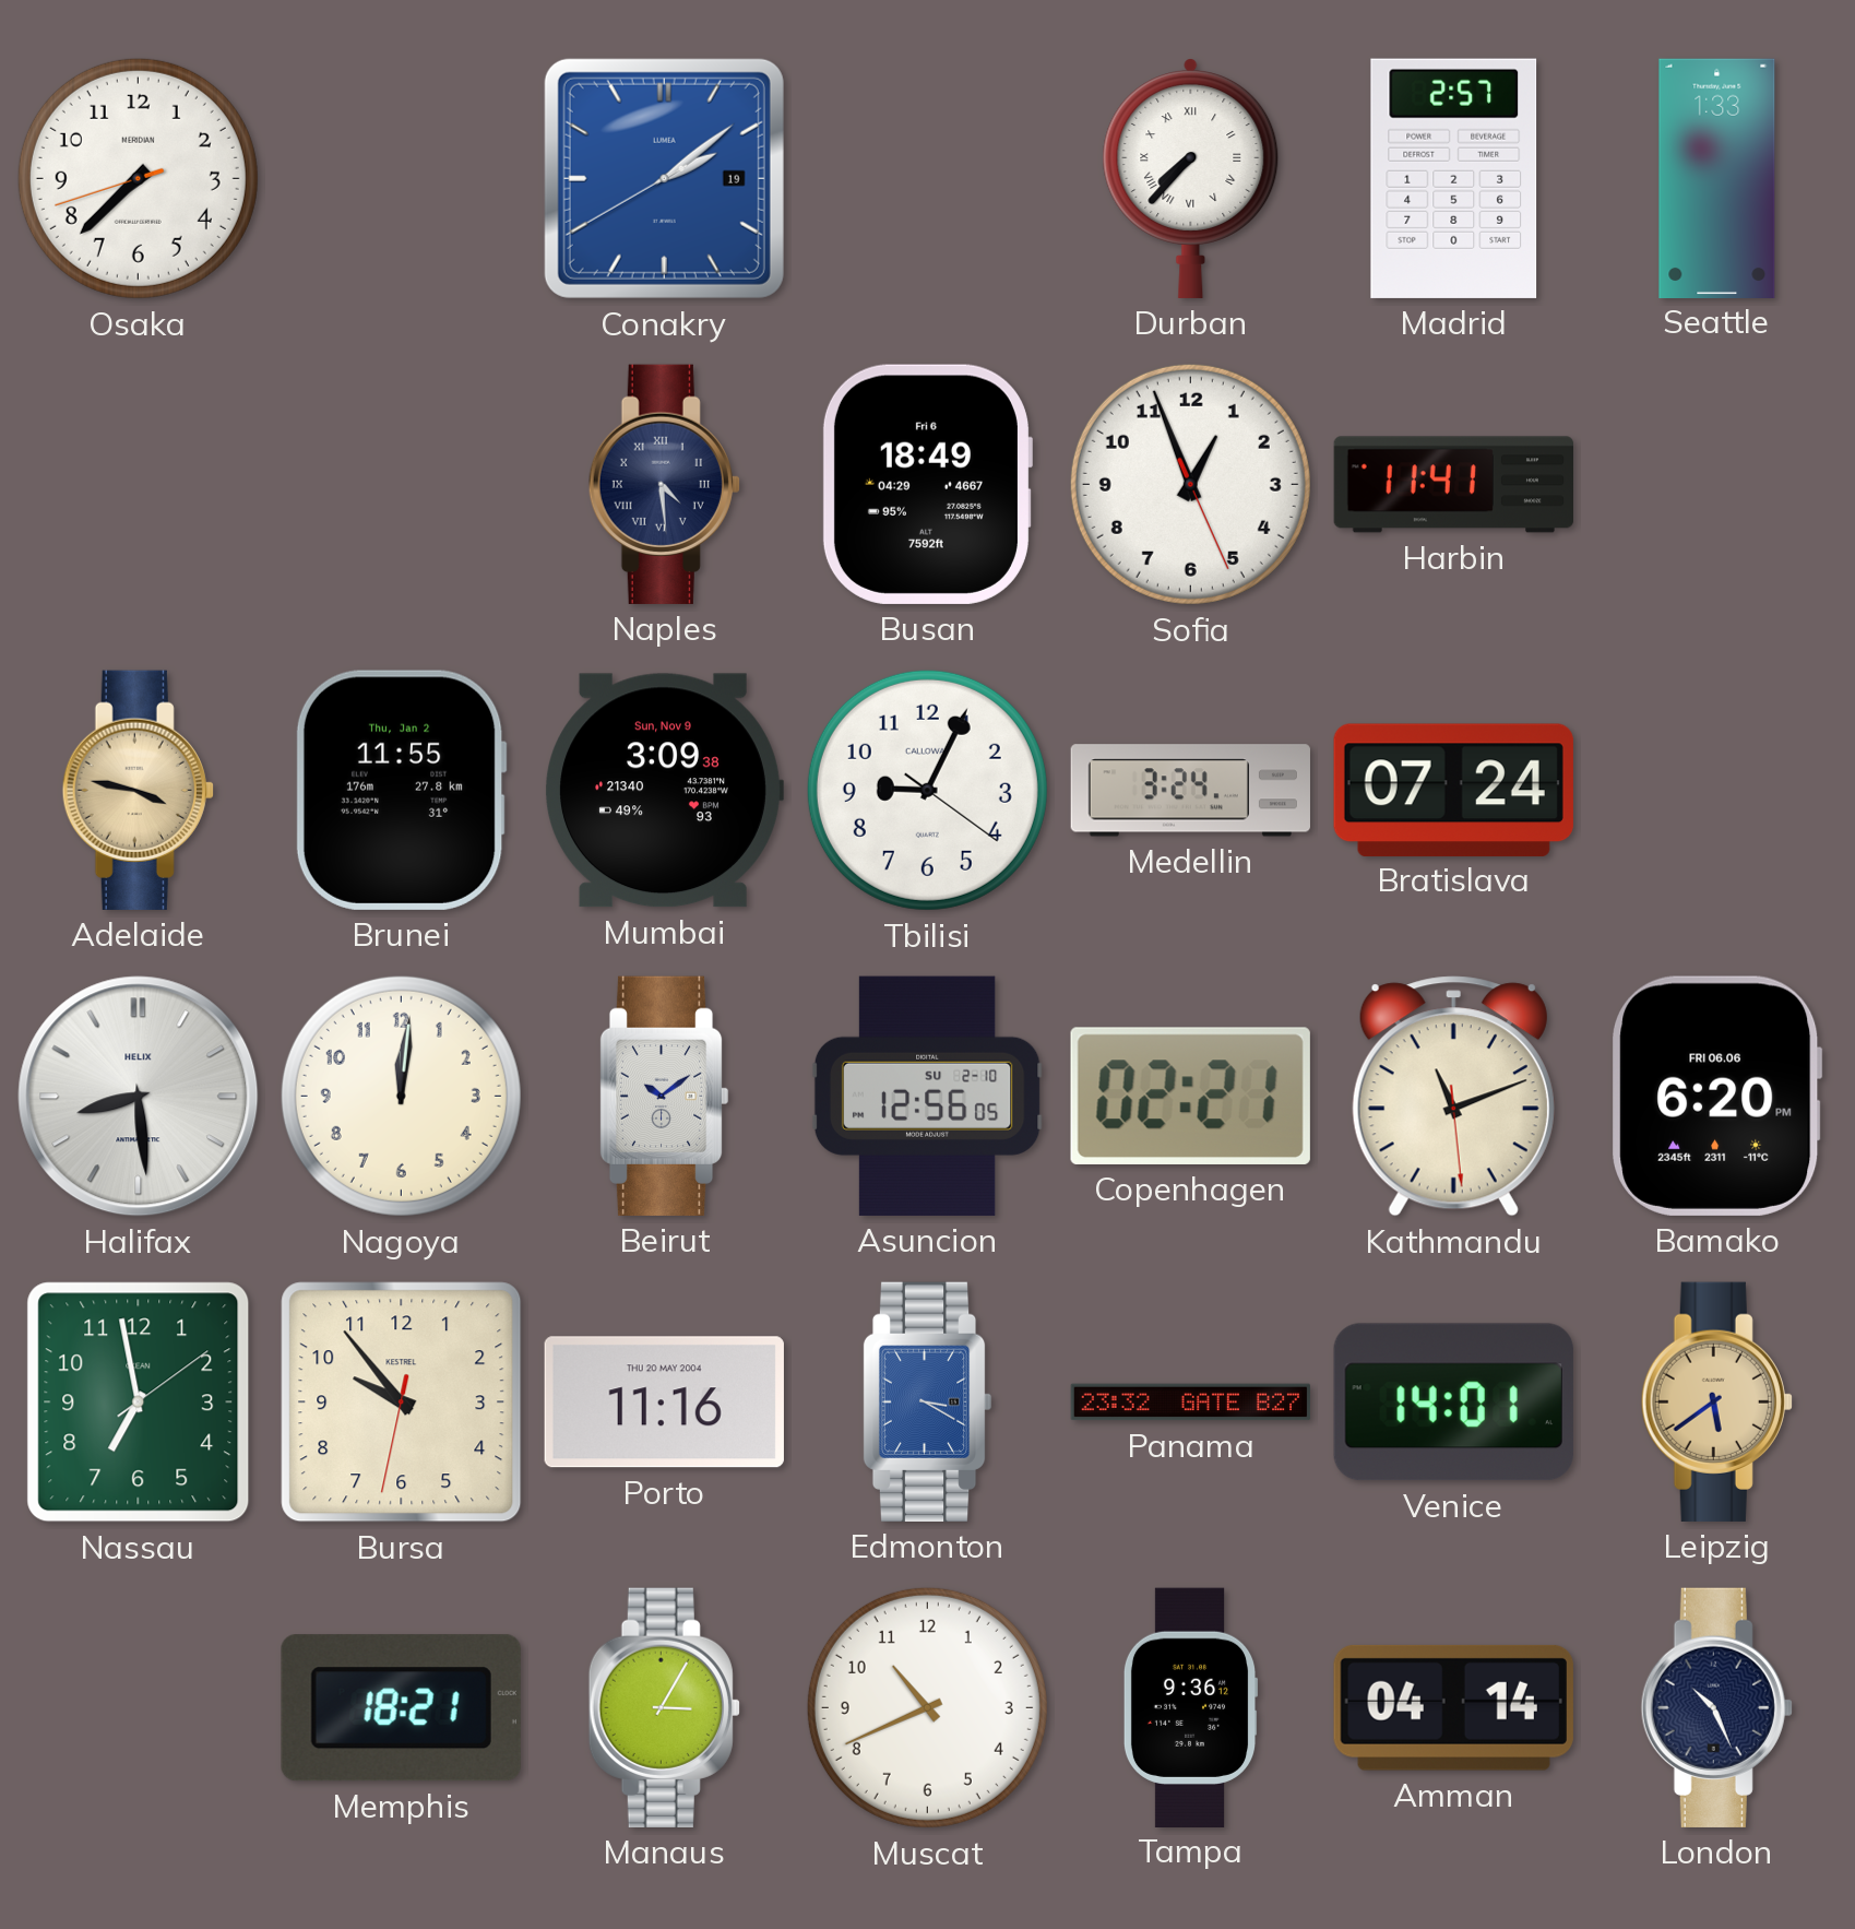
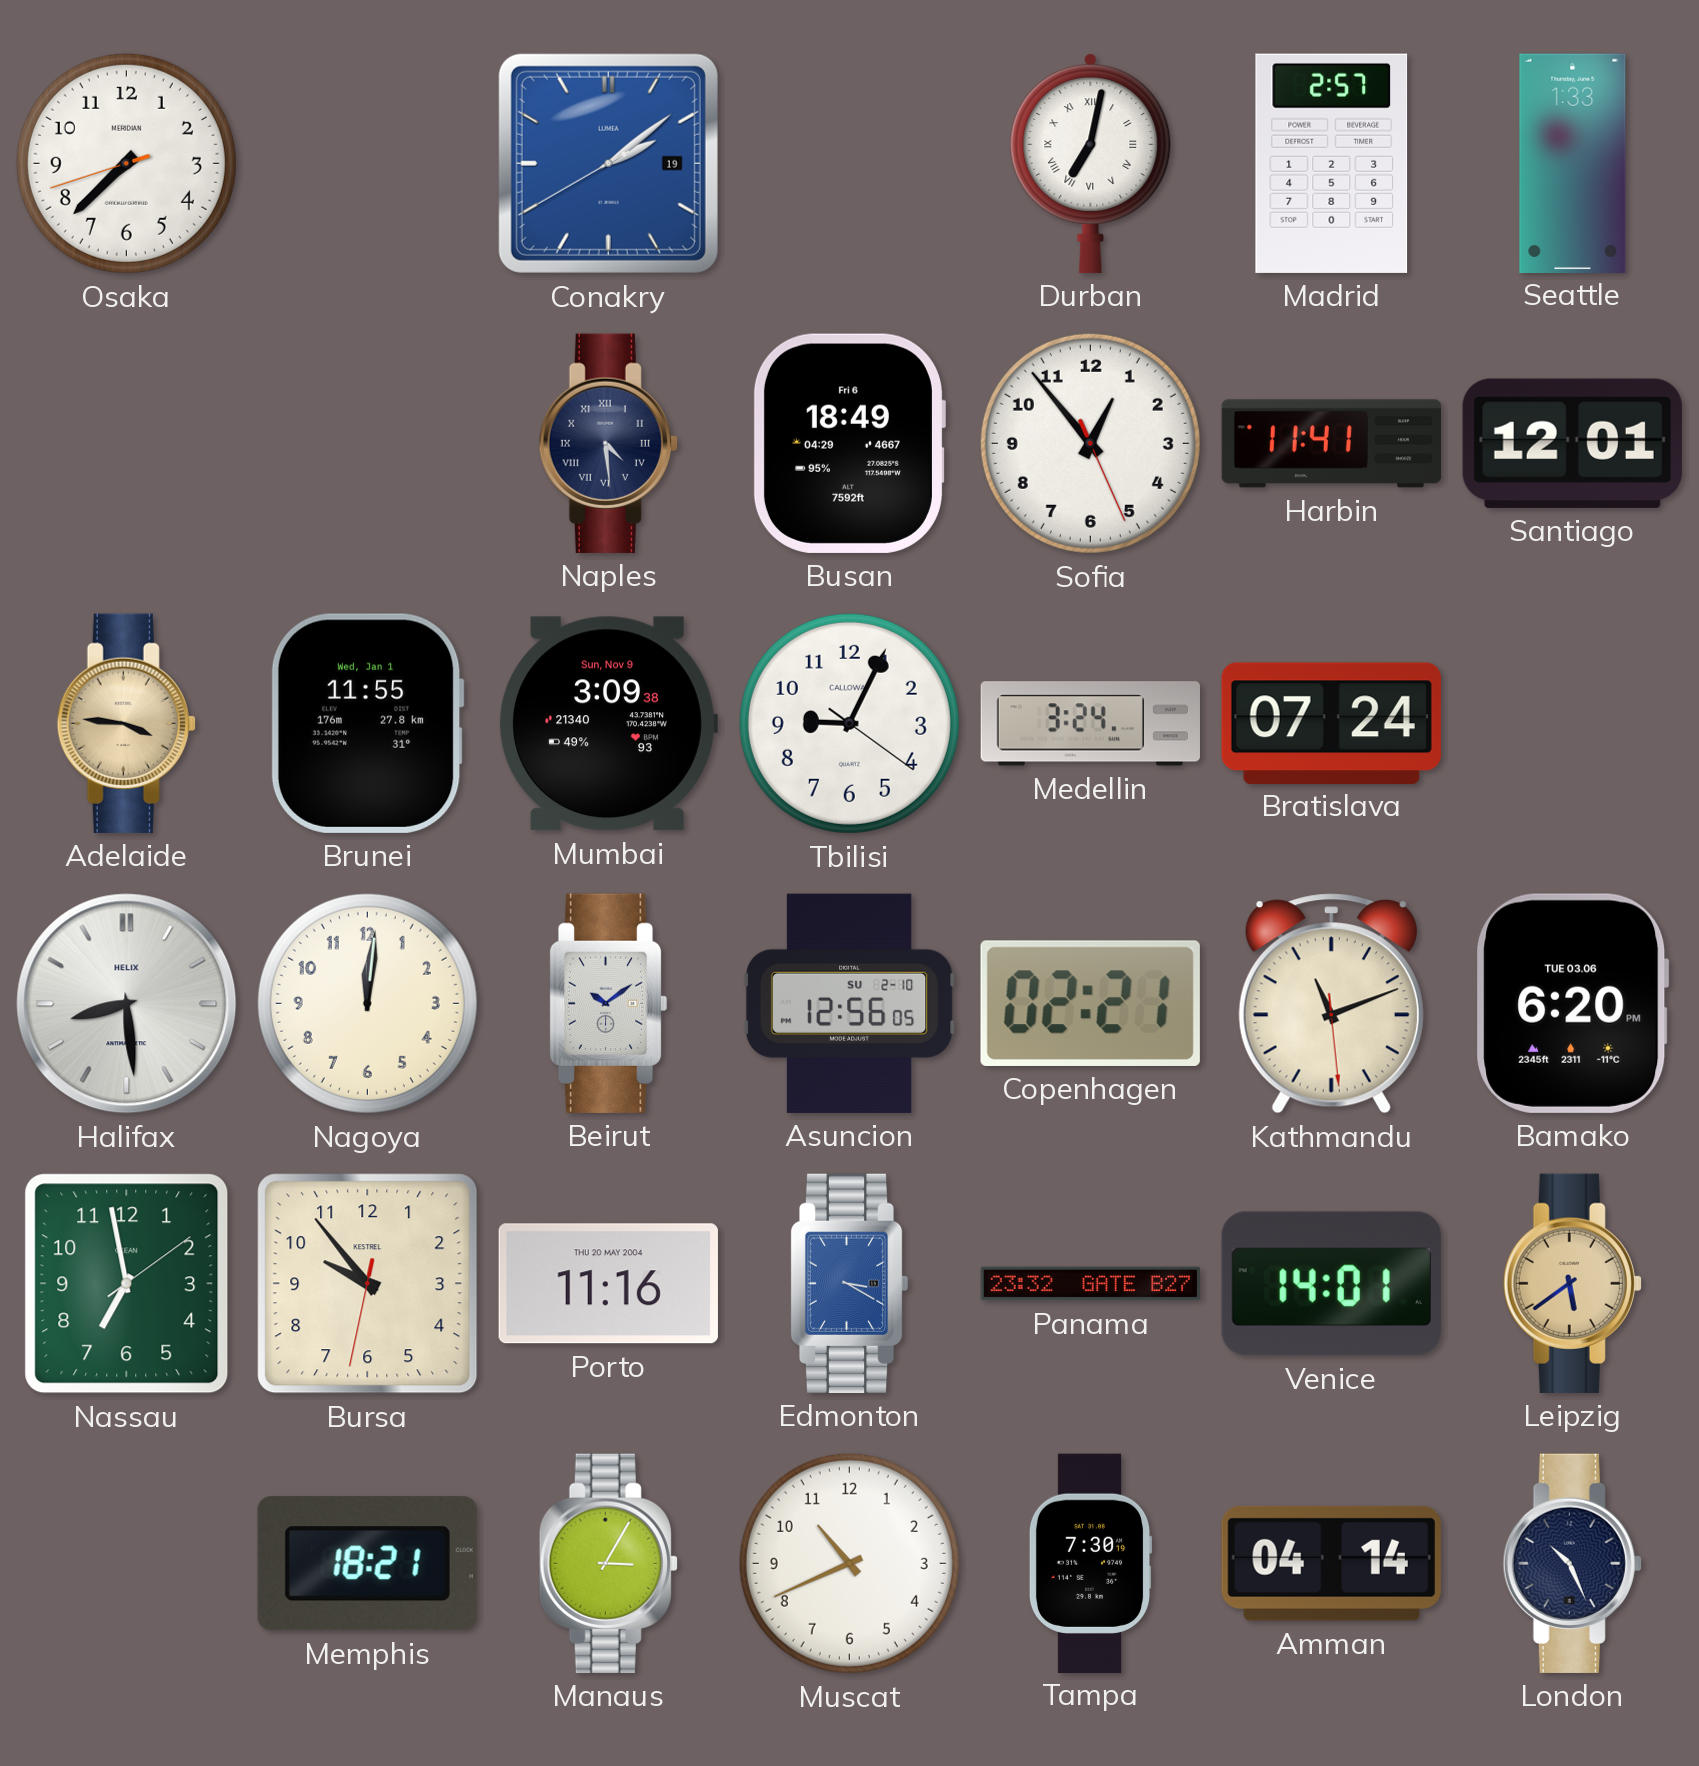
Durban: 7:37 -> 7:02 (1091, 164)
Sofia: 12:56 -> 12:53 (1090, 443)
Santiago: none -> 12:01 (1572, 443)
Adelaide: 3:47 -> 3:46 (126, 723)
Brunei date: Thu, Jan 2 -> Wed, Jan 1 (367, 723)
Bamako date: FRI 06.06 -> TUE 03.06 (1573, 1003)
Tampa: 9:36 -> 7:30 (1090, 1563)
